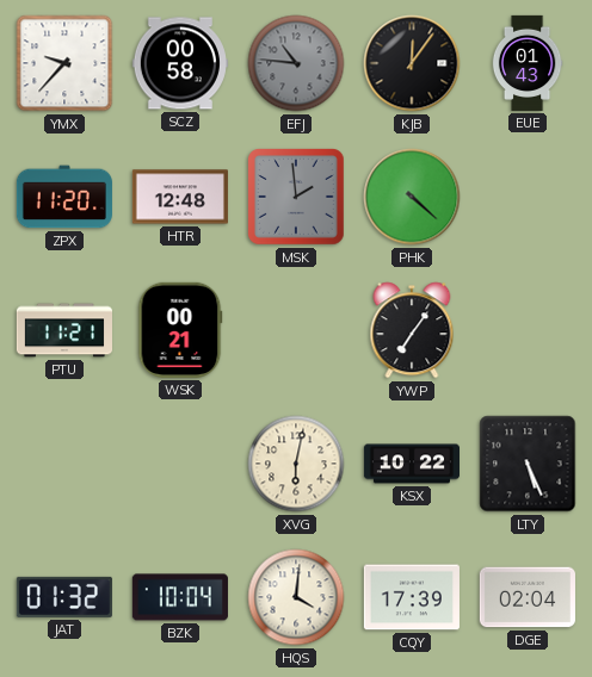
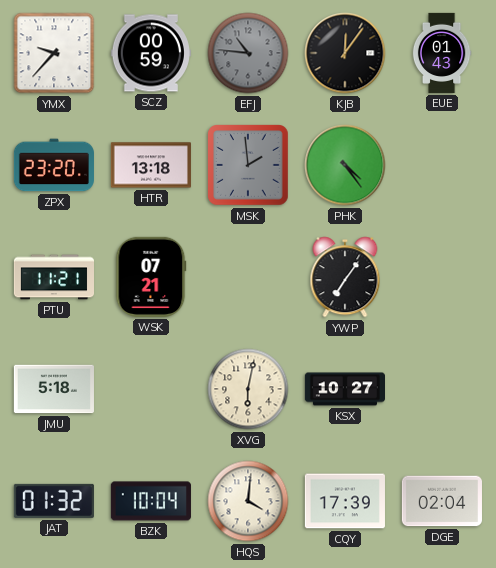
SCZ: 00:58 -> 00:59 (151, 53)
ZPX: 11:20 -> 23:20 (54, 165)
HTR: 12:48 -> 13:18 (151, 165)
PHK: 4:22 -> 4:24 (345, 165)
WSK: 00:21 -> 07:21 (151, 277)
JMU: none -> 5:18 (54, 389)
KSX: 10:22 -> 10:27 (344, 389)
LTY: 5:26 -> none (528, 464)
